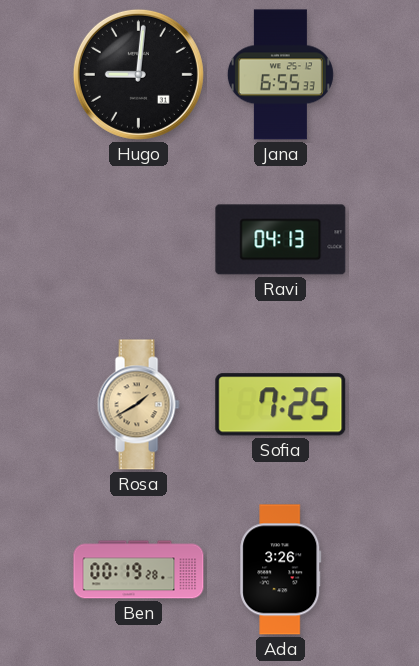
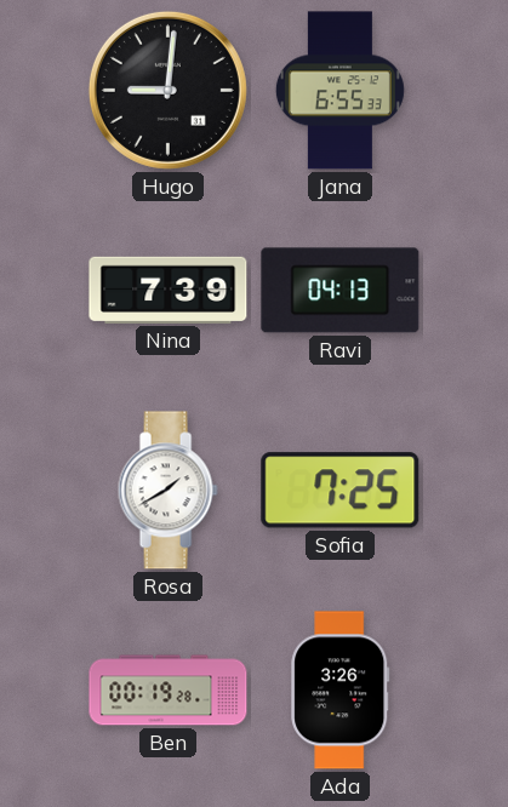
Nina: none -> 7:39 (169, 290)
Rosa dial: champagne -> white (167, 491)
